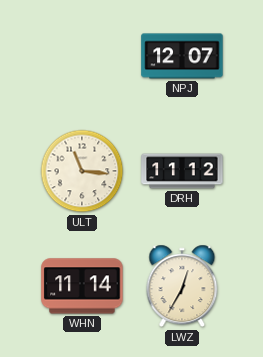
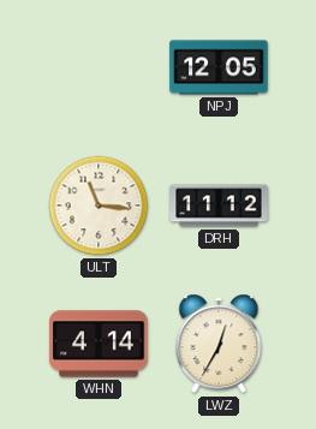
NPJ: 12:07 -> 12:05 (219, 67)
WHN: 11:14 -> 4:14 (99, 344)
